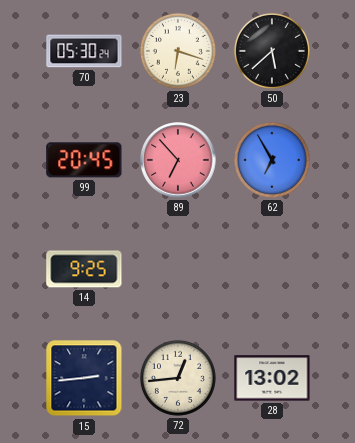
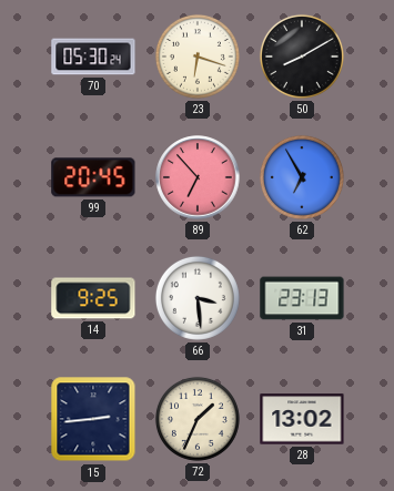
50: 5:38 -> 8:10 (302, 57)
66: none -> 3:29 (198, 298)
31: none -> 23:13 (302, 298)
72: 12:44 -> 1:34 (198, 419)
